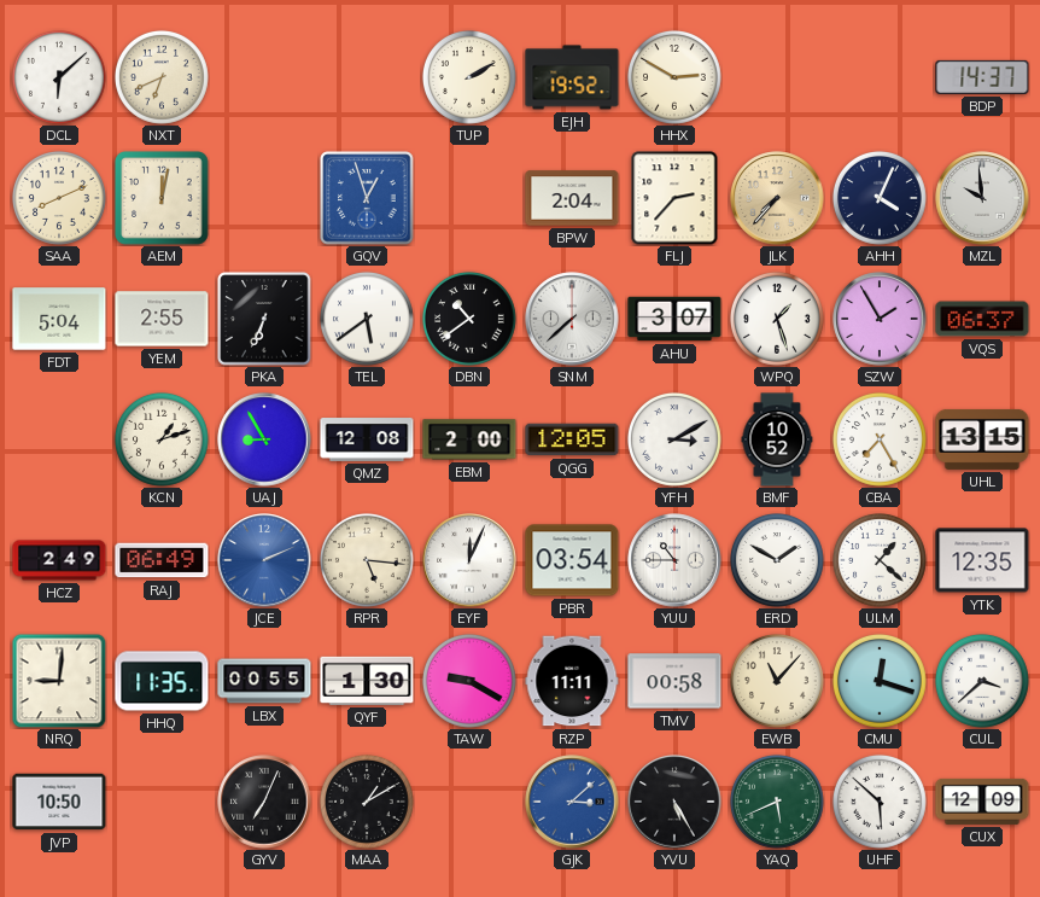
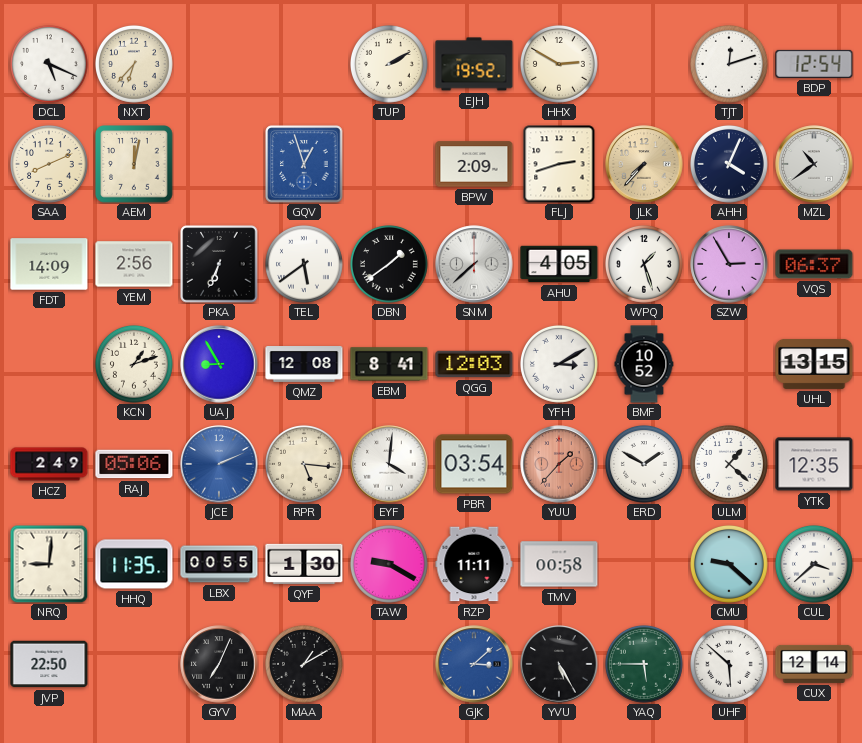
DCL: 6:08 -> 5:19 (49, 64)
NXT: 6:41 -> 6:37 (134, 64)
TJT: none -> 12:12 (729, 64)
BDP: 14:37 -> 12:54 (814, 64)
BPW: 2:04 -> 2:09 (474, 164)
FLJ: 2:37 -> 2:42 (559, 164)
MZL: 9:59 -> 10:39 (814, 164)
FDT: 5:04 -> 14:09 (49, 264)
YEM: 2:55 -> 2:56 (134, 264)
DBN: 10:39 -> 1:39 (389, 264)
AHU: 3:07 -> 4:05 (559, 264)
SZW: 1:55 -> 2:55 (729, 264)
EBM: 2:00 -> 8:41 (389, 364)
QGG: 12:05 -> 12:03 (474, 364)
CBA: 7:25 -> none (880, 439)
RAJ: 06:49 -> 05:06 (134, 464)
EYF: 12:04 -> 4:01 (389, 464)
YUU: 10:45 -> 1:37 (559, 464)
YUU dial: white -> salmon (559, 464)
EWB: 11:07 -> none (777, 681)
CMU: 12:18 -> 9:22 (729, 564)
JVP: 10:50 -> 22:50 (49, 664)
YAQ: 5:41 -> 5:45 (644, 664)
CUX: 12:09 -> 12:14 (814, 664)
